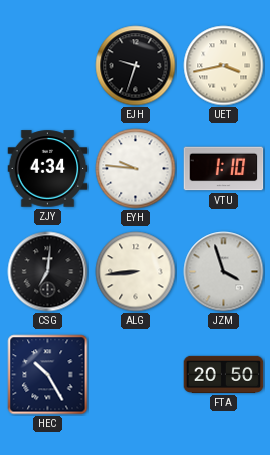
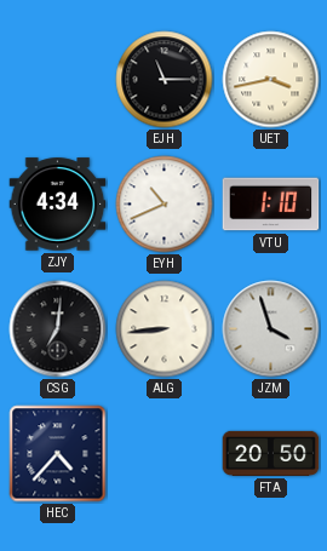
EJH: 9:33 -> 11:15 (165, 80)
EYH: 9:46 -> 10:41 (165, 205)
HEC: 10:25 -> 4:37 (58, 454)
